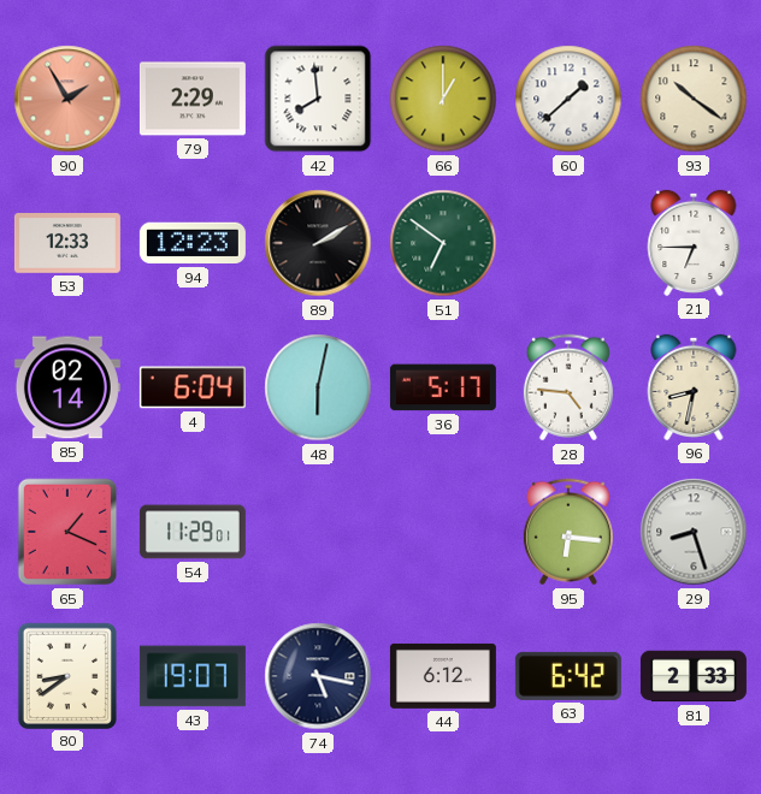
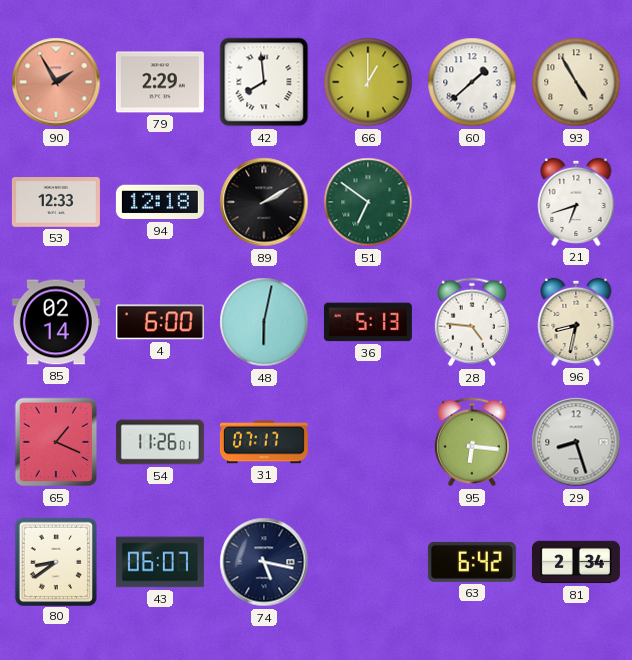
93: 10:21 -> 4:55 (576, 82)
94: 12:23 -> 12:18 (160, 202)
21: 6:45 -> 6:42 (576, 202)
4: 6:04 -> 6:00 (160, 322)
36: 5:17 -> 5:13 (368, 322)
54: 11:29 -> 11:26 (160, 442)
31: none -> 07:17 (264, 442)
43: 19:07 -> 06:07 (160, 562)
44: 6:12 -> none (443, 676)
81: 2:33 -> 2:34 (576, 562)
